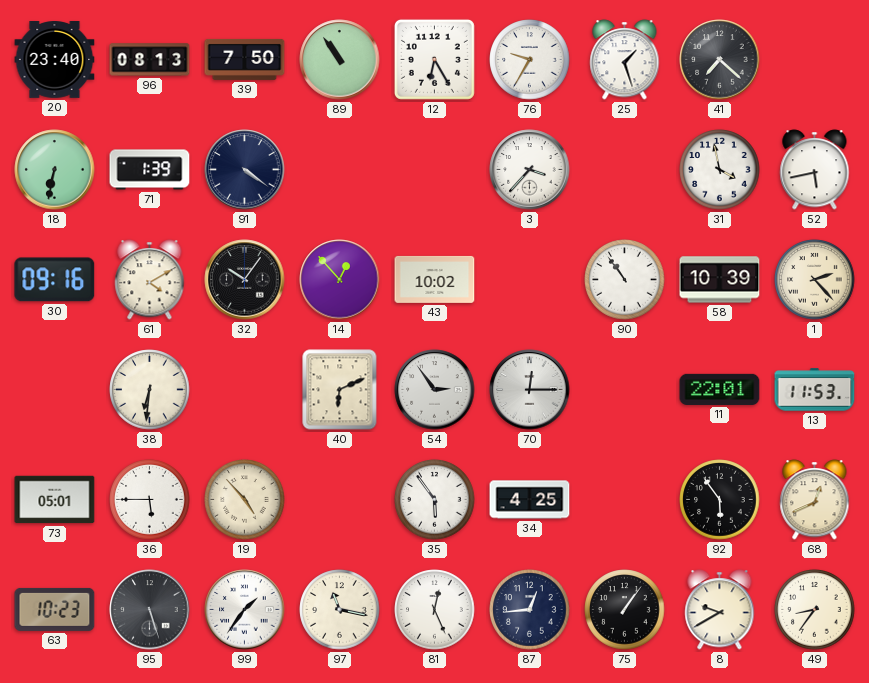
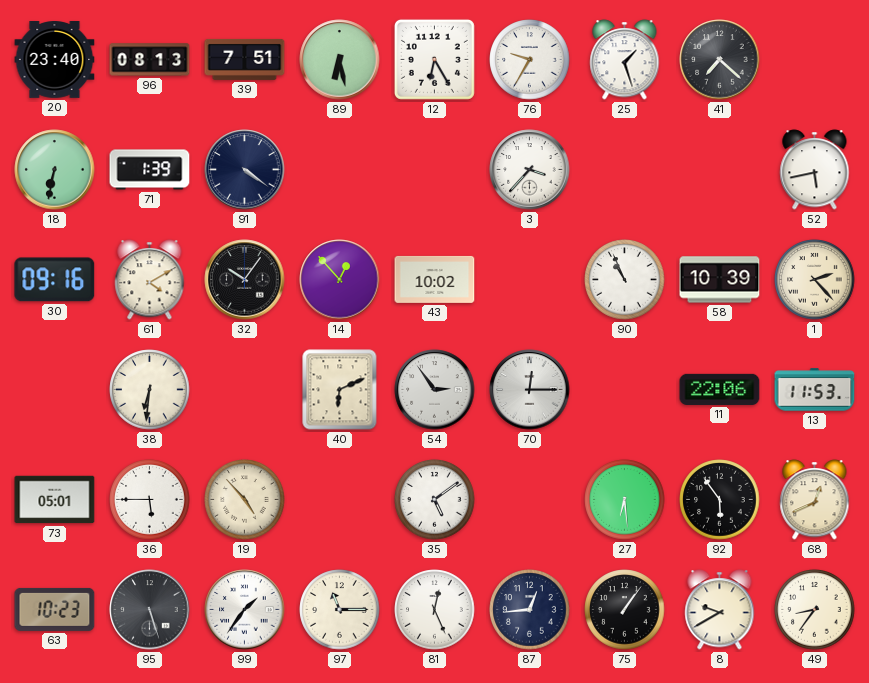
39: 7:50 -> 7:51 (245, 59)
89: 10:54 -> 6:28 (340, 60)
31: 3:58 -> none (720, 170)
90: 10:54 -> 10:56 (625, 280)
11: 22:01 -> 22:06 (720, 389)
35: 5:54 -> 5:09 (435, 500)
34: 4:25 -> none (530, 500)
27: none -> 6:29 (625, 500)
97: 11:17 -> 11:15 (340, 610)
